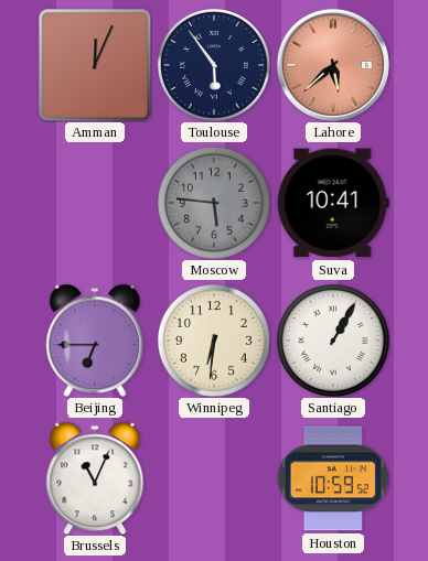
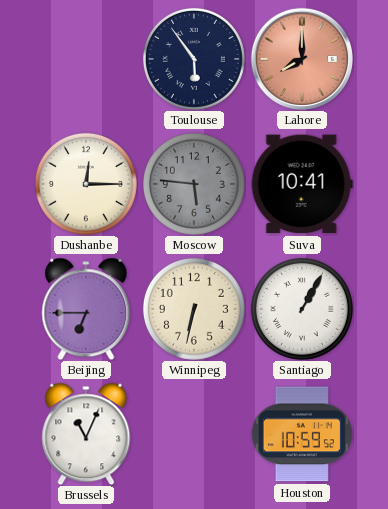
Amman: 12:04 -> none (95, 65)
Lahore: 5:38 -> 8:00 (302, 59)
Dushanbe: none -> 12:15 (86, 184)
Winnipeg: 6:31 -> 6:32 (194, 309)
